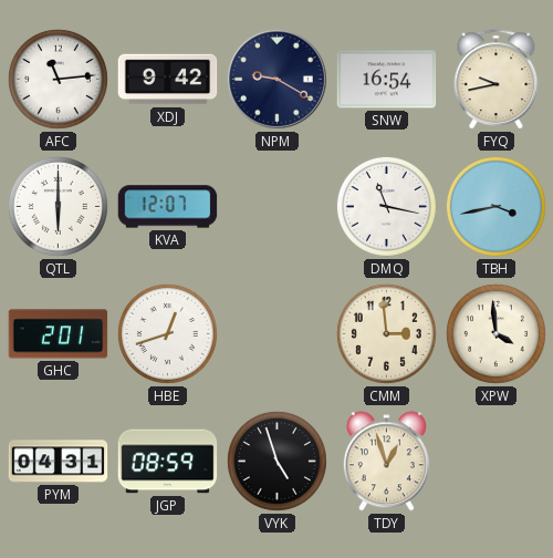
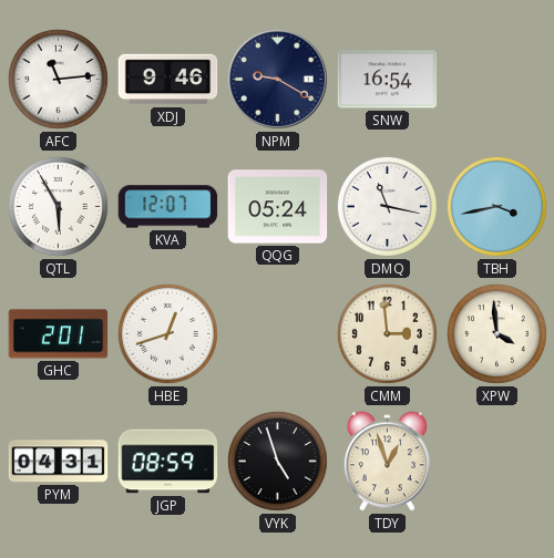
XDJ: 9:42 -> 9:46 (168, 80)
FYQ: 9:43 -> none (497, 80)
QTL: 6:00 -> 5:55 (58, 206)
QQG: none -> 05:24 (278, 207)
